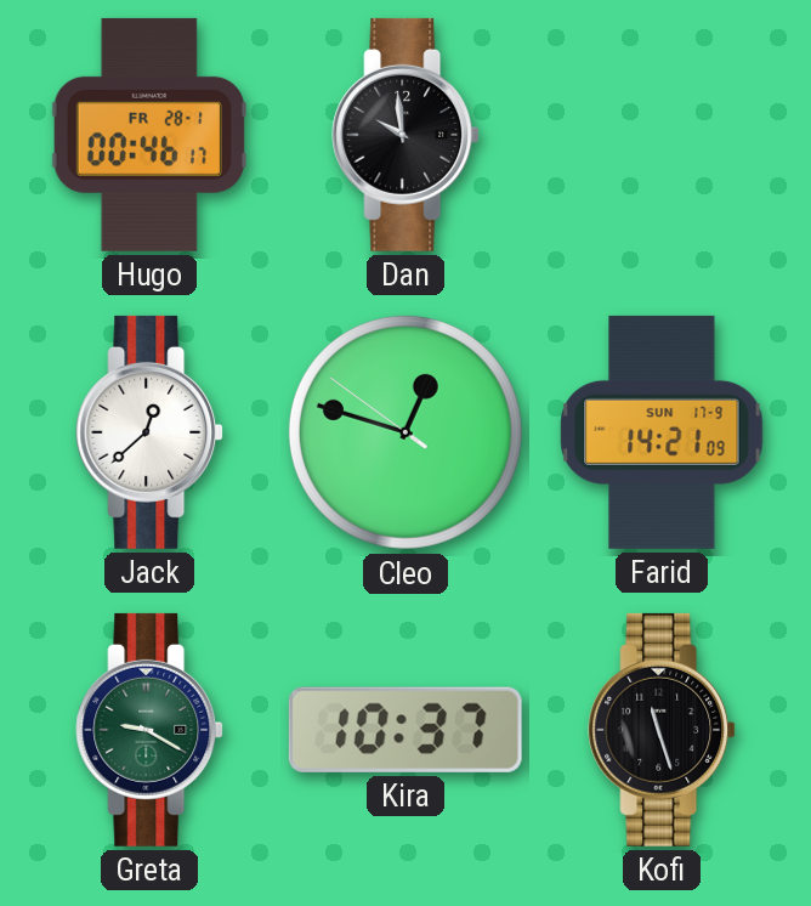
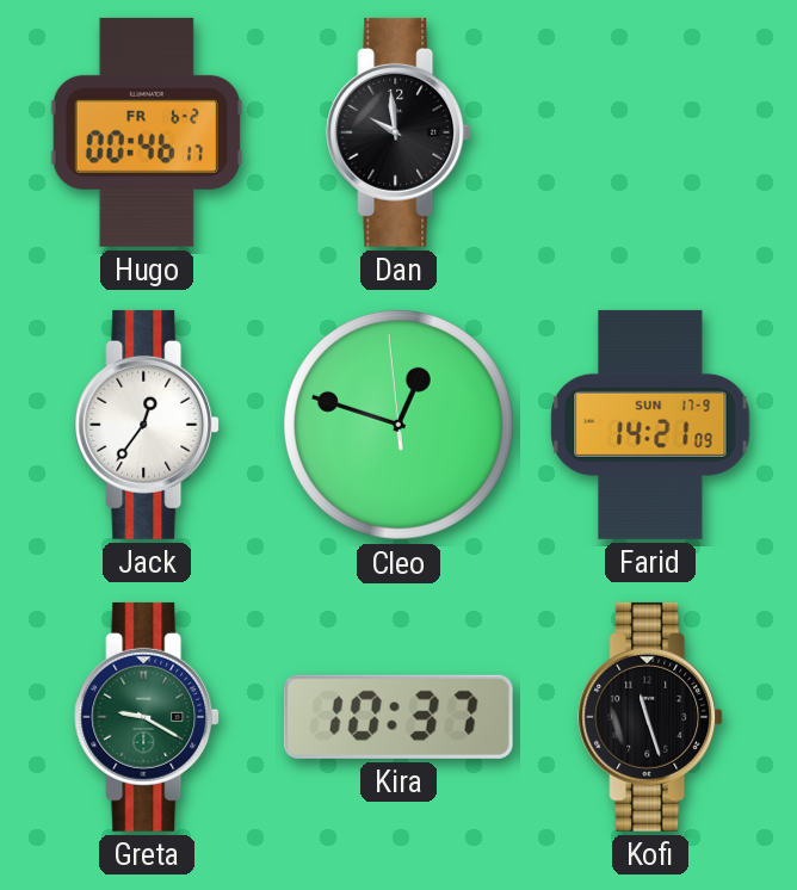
Hugo date: FR 28-1 -> FR 6-2 (147, 132)
Jack: 12:38 -> 12:36 (147, 425)
Cleo: 12:47:51 -> 12:47:59 (398, 425)
